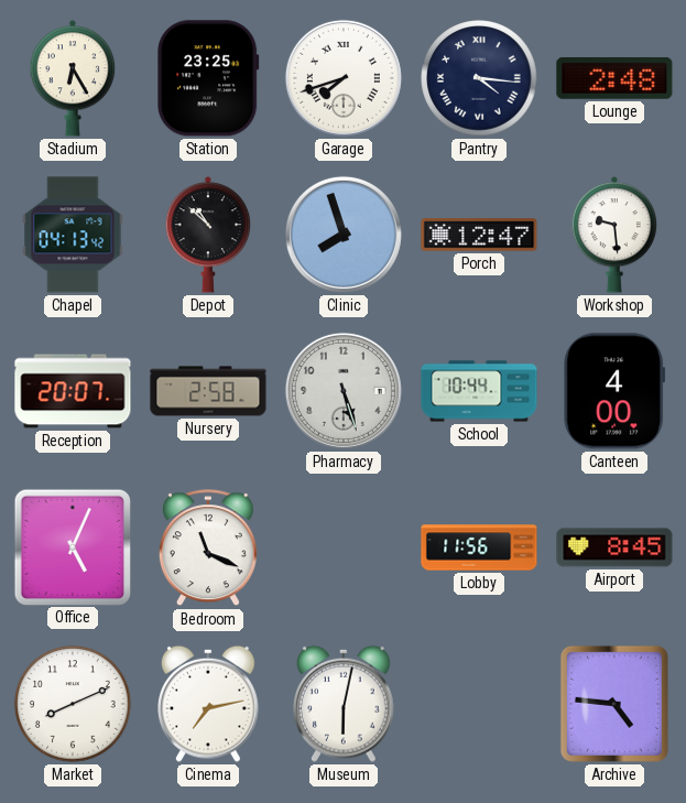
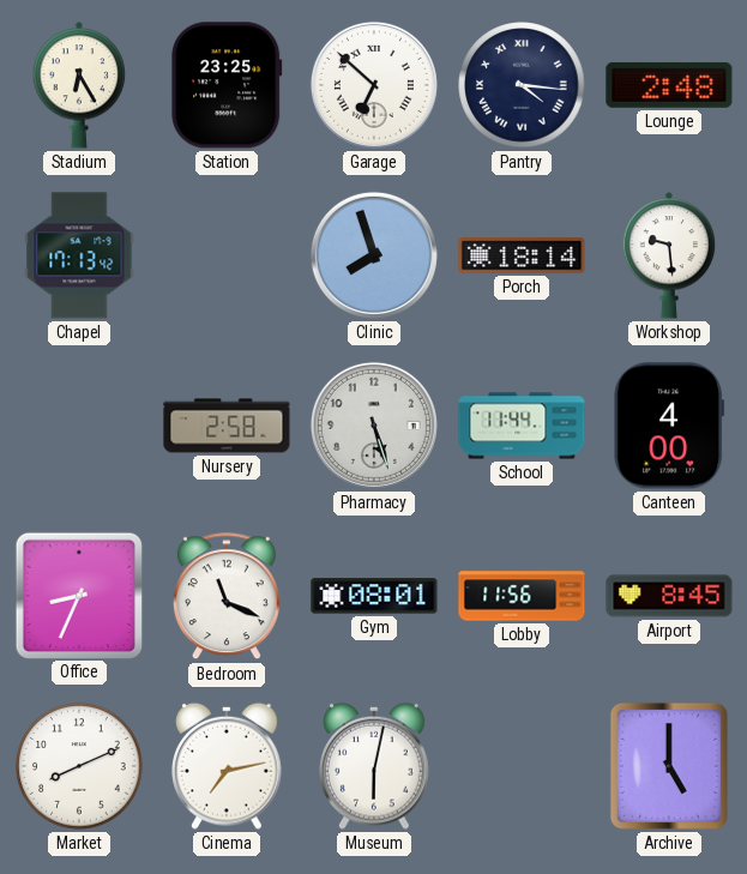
Garage: 7:42 -> 6:52 (374, 85)
Chapel: 04:13 -> 17:13 (79, 255)
Depot: 10:52 -> none (208, 235)
Porch: 12:47 -> 18:14 (522, 255)
Reception: 20:07 -> none (73, 391)
School: 10:44 -> 11:44 (522, 426)
Office: 5:04 -> 8:34 (78, 595)
Gym: none -> 08:01 (374, 596)
Archive: 4:46 -> 5:00 (669, 766)
